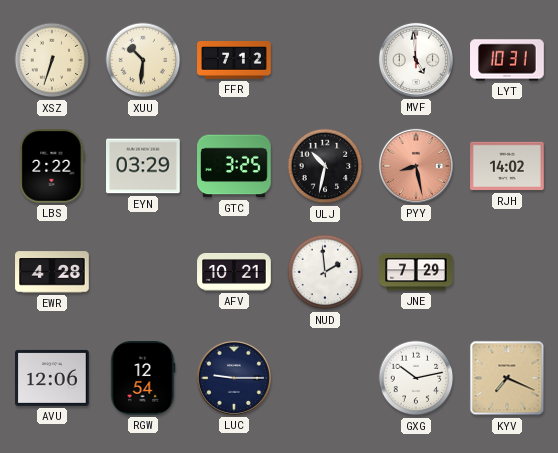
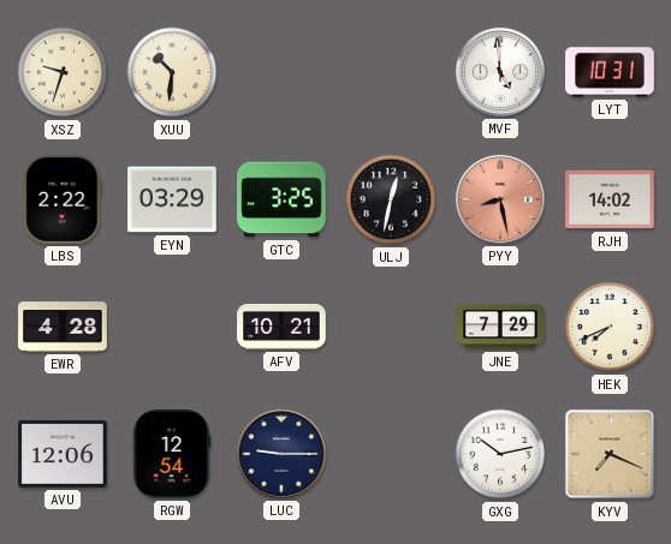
XSZ: 6:33 -> 9:33 (63, 72)
FFR: 7:12 -> none (234, 61)
ULJ: 10:32 -> 12:32 (391, 199)
NUD: 1:59 -> none (325, 272)
HEK: none -> 7:41 (610, 327)
